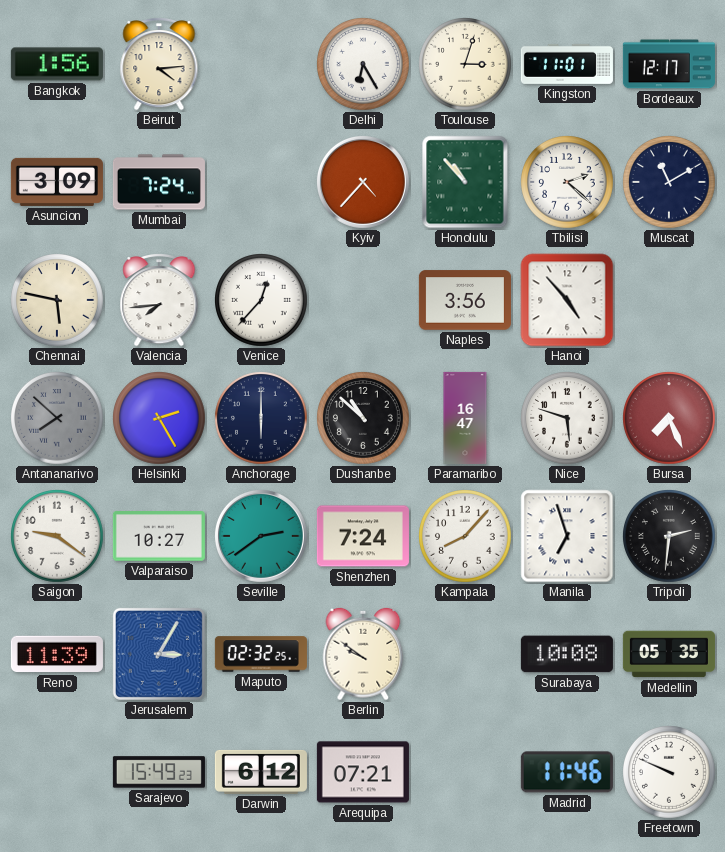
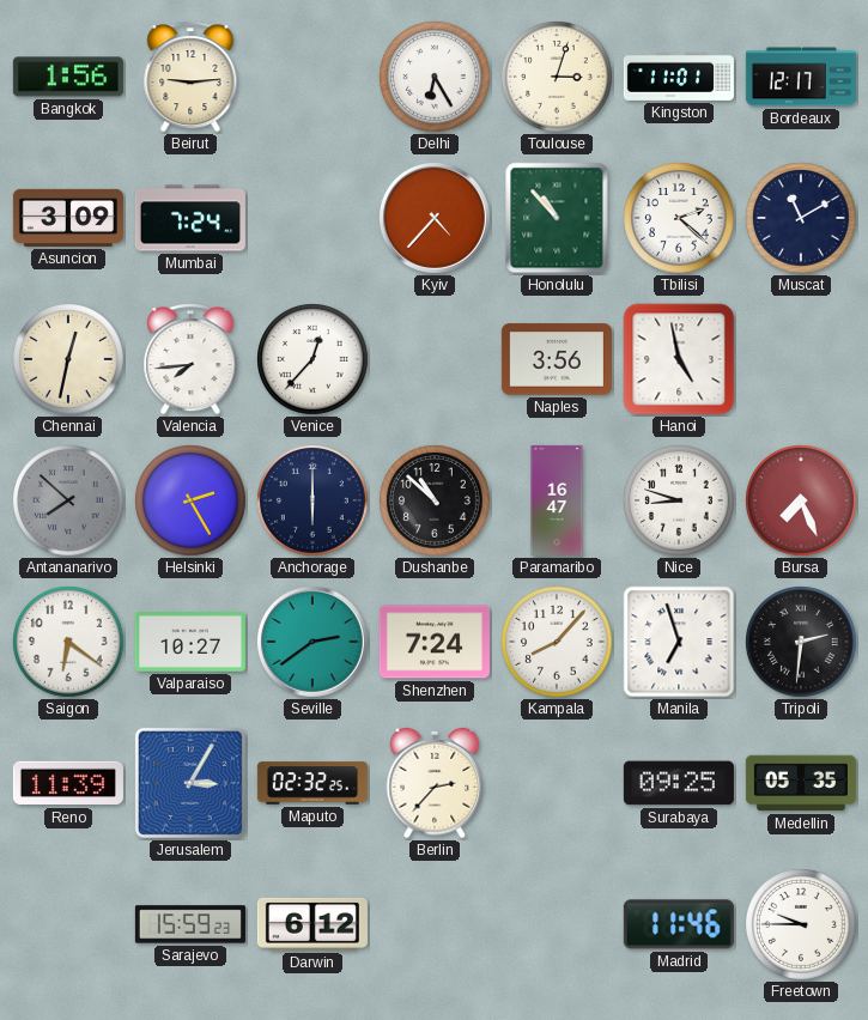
Beirut: 4:14 -> 9:14 (190, 78)
Chennai: 5:47 -> 12:32 (69, 360)
Hanoi: 4:53 -> 4:58 (679, 359)
Nice: 5:48 -> 8:48 (680, 502)
Saigon: 9:21 -> 6:21 (69, 643)
Berlin: 9:51 -> 2:37 (435, 783)
Surabaya: 10:08 -> 09:25 (679, 783)
Sarajevo: 15:49 -> 15:59 (190, 924)
Arequipa: 07:21 -> none (363, 772)
Freetown: 9:49 -> 9:45 (802, 925)
